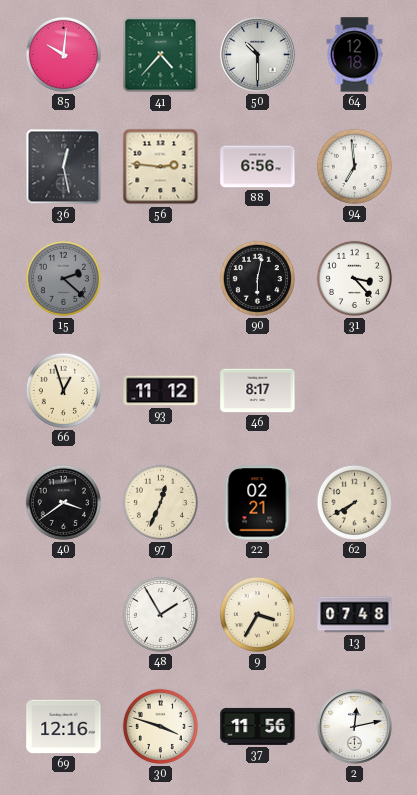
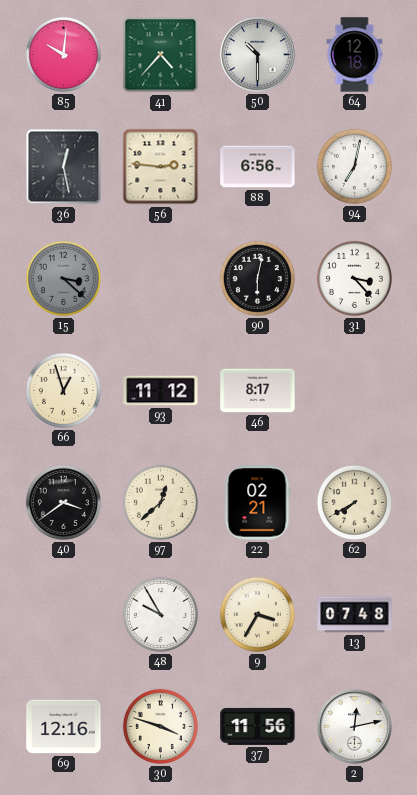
94: 6:59 -> 7:02 (354, 166)
15: 2:22 -> 3:22 (63, 278)
97: 12:34 -> 12:38 (160, 502)
48: 1:55 -> 9:55 (160, 614)
